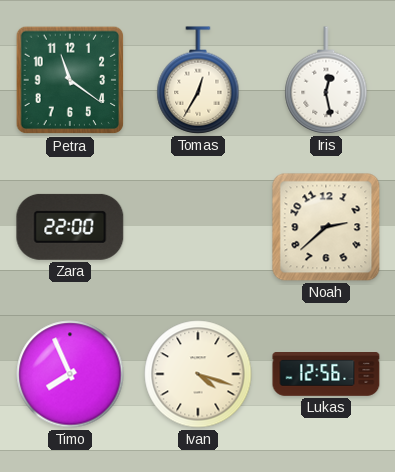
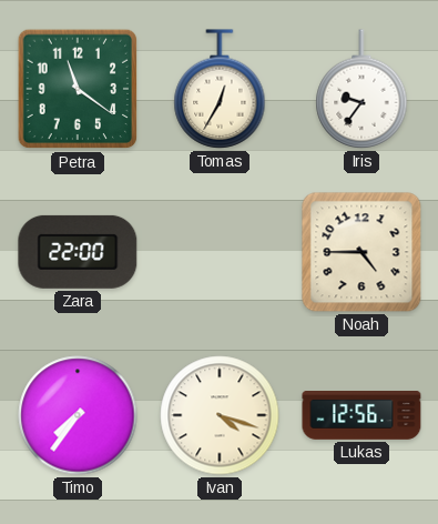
Iris: 12:28 -> 9:36 (361, 89)
Noah: 2:38 -> 4:45 (361, 252)
Timo: 7:56 -> 7:36 (78, 415)
